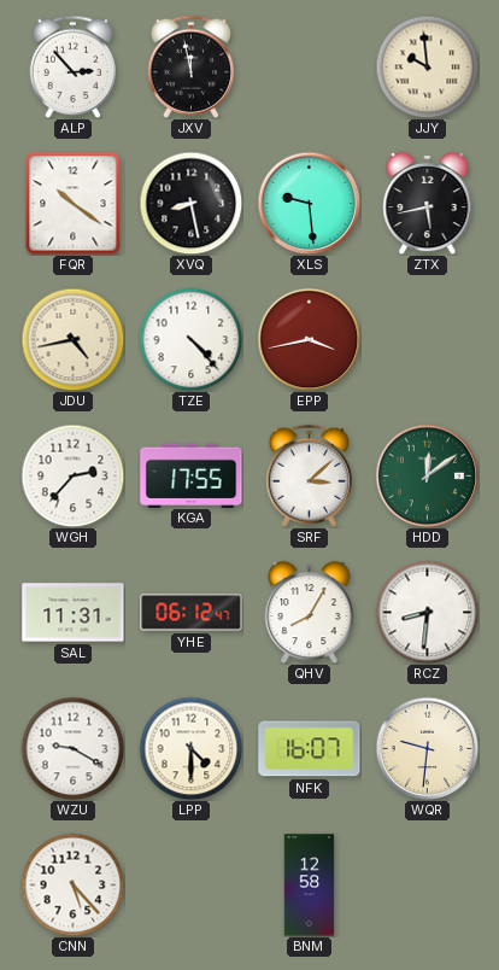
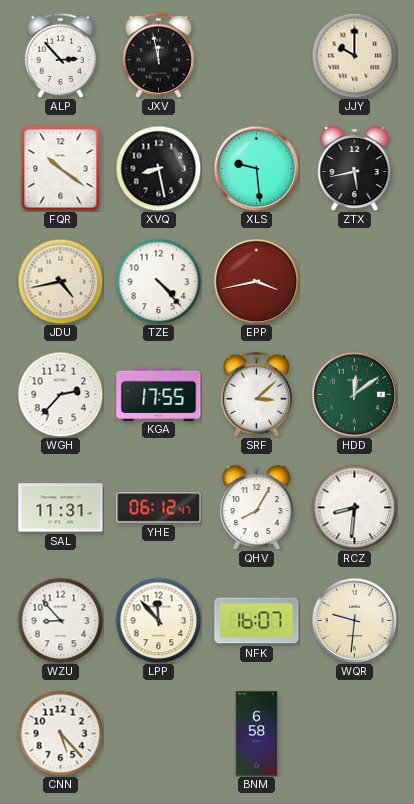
JJY: 9:59 -> 10:00 (354, 55)
WZU: 9:20 -> 8:53 (60, 620)
LPP: 4:30 -> 11:53 (158, 620)
BNM: 12:58 -> 6:58 (257, 734)
